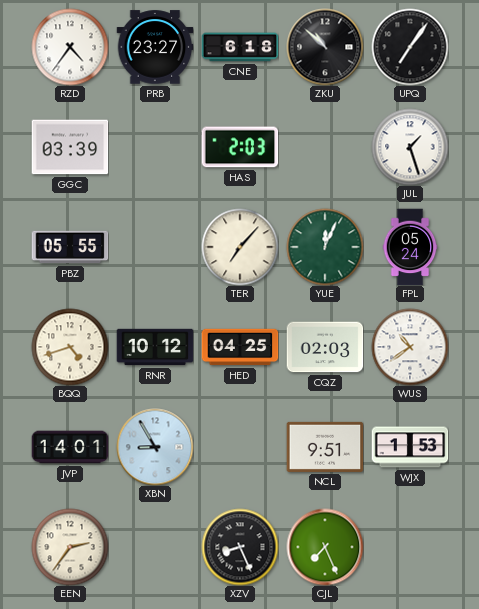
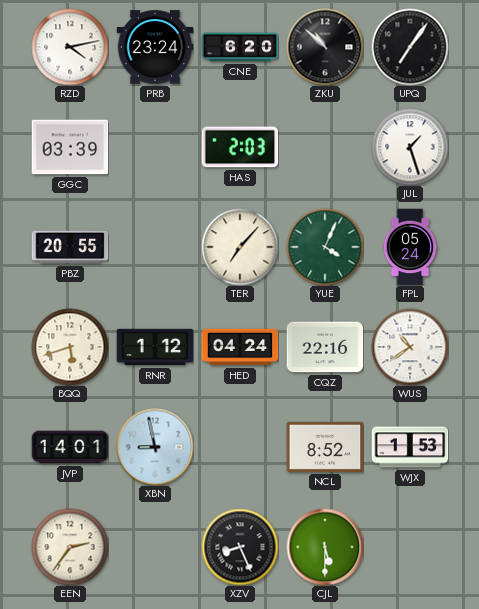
RZD: 4:36 -> 4:13 (70, 47)
PRB: 23:27 -> 23:24 (155, 47)
CNE: 6:18 -> 6:20 (240, 47)
PBZ: 05:55 -> 20:55 (70, 247)
YUE: 12:04 -> 4:04 (325, 247)
BQQ: 4:42 -> 5:42 (70, 347)
RNR: 10:12 -> 1:12 (155, 347)
HED: 04:25 -> 04:24 (240, 347)
CQZ: 02:03 -> 22:16 (325, 347)
XBN: 8:55 -> 8:58 (155, 447)
NCL: 9:51 -> 8:52 (325, 447)
CJL: 7:26 -> 5:30 (325, 547)
